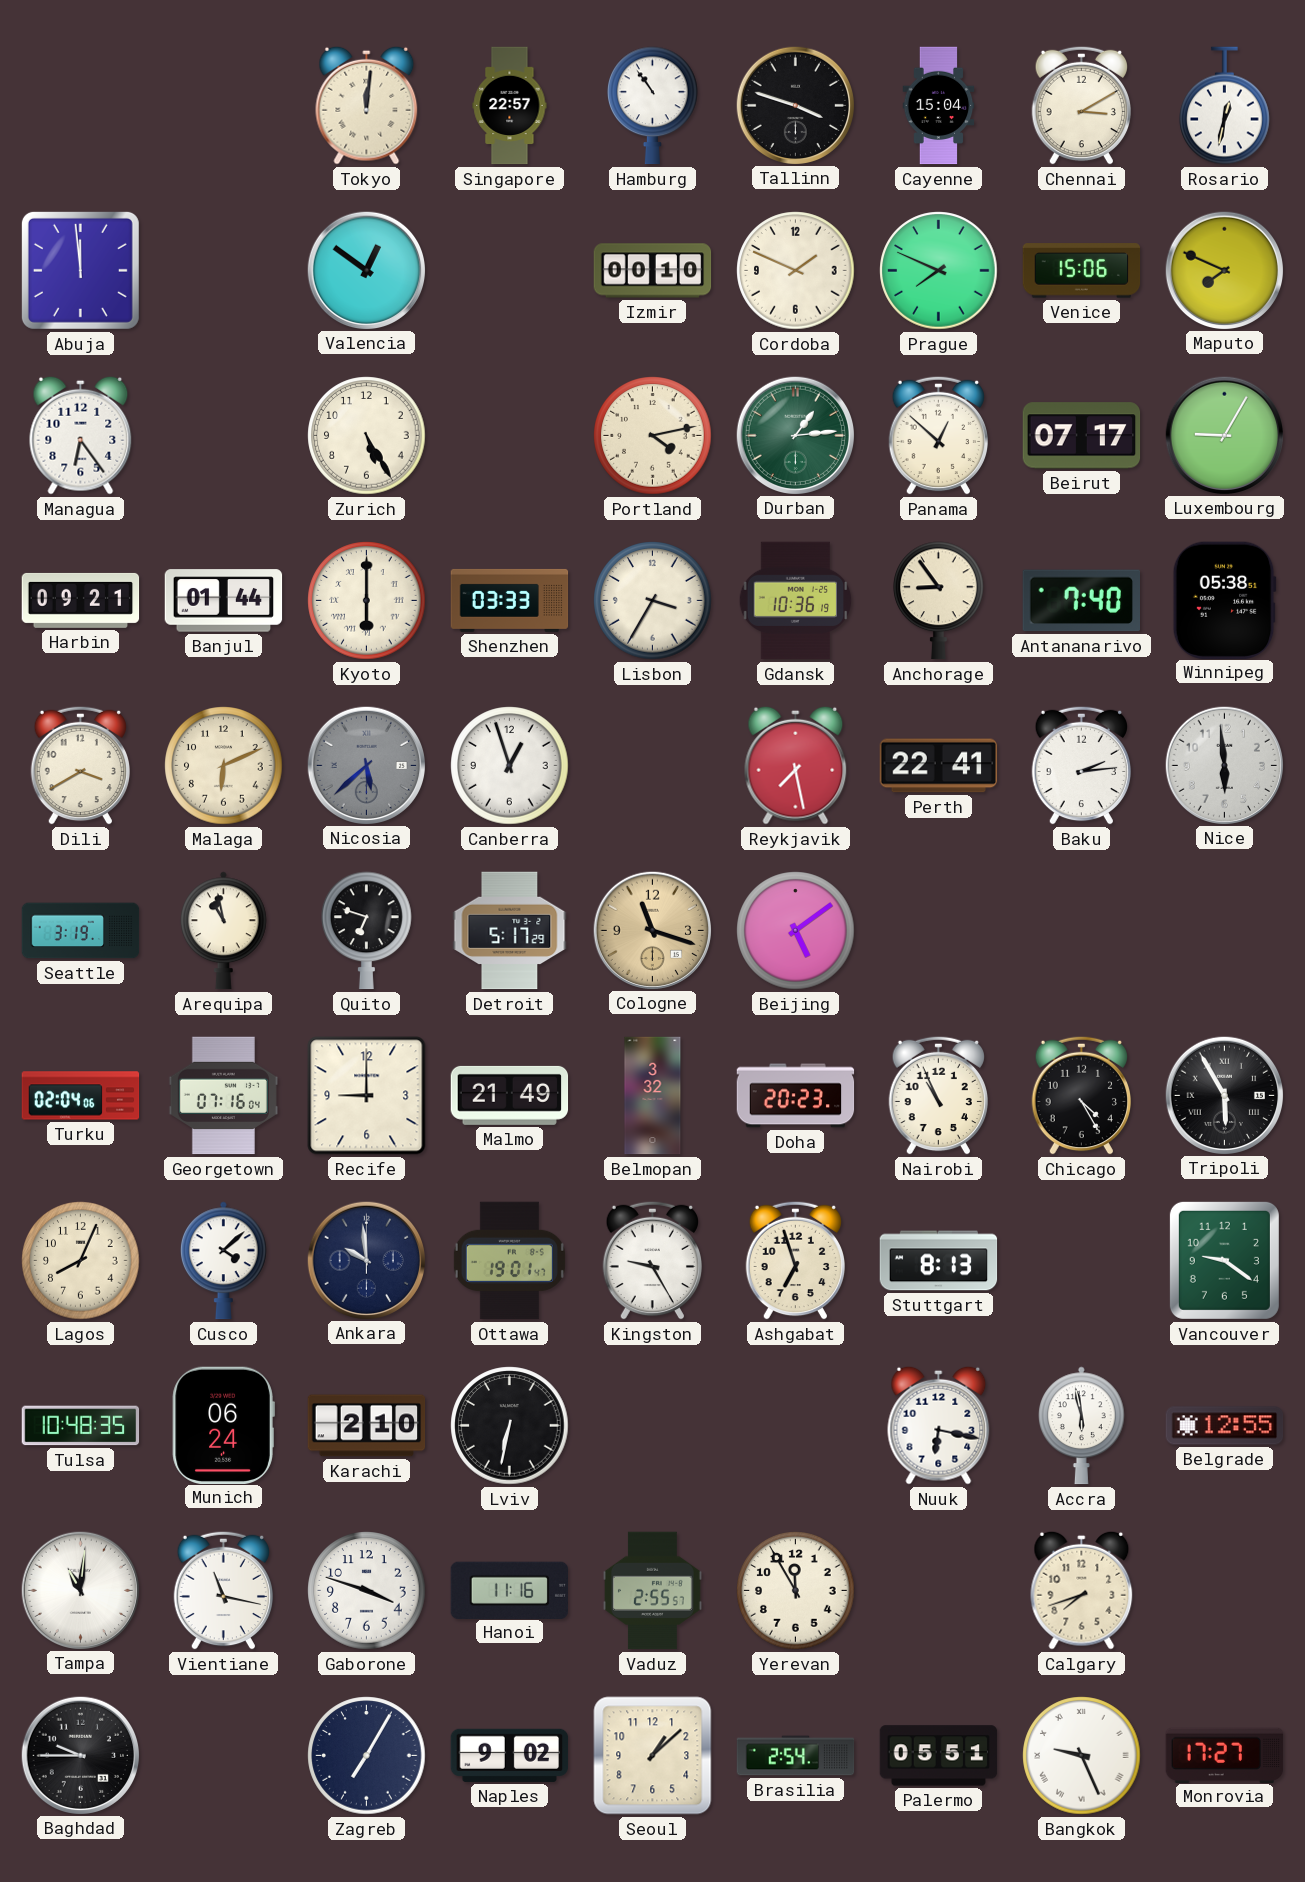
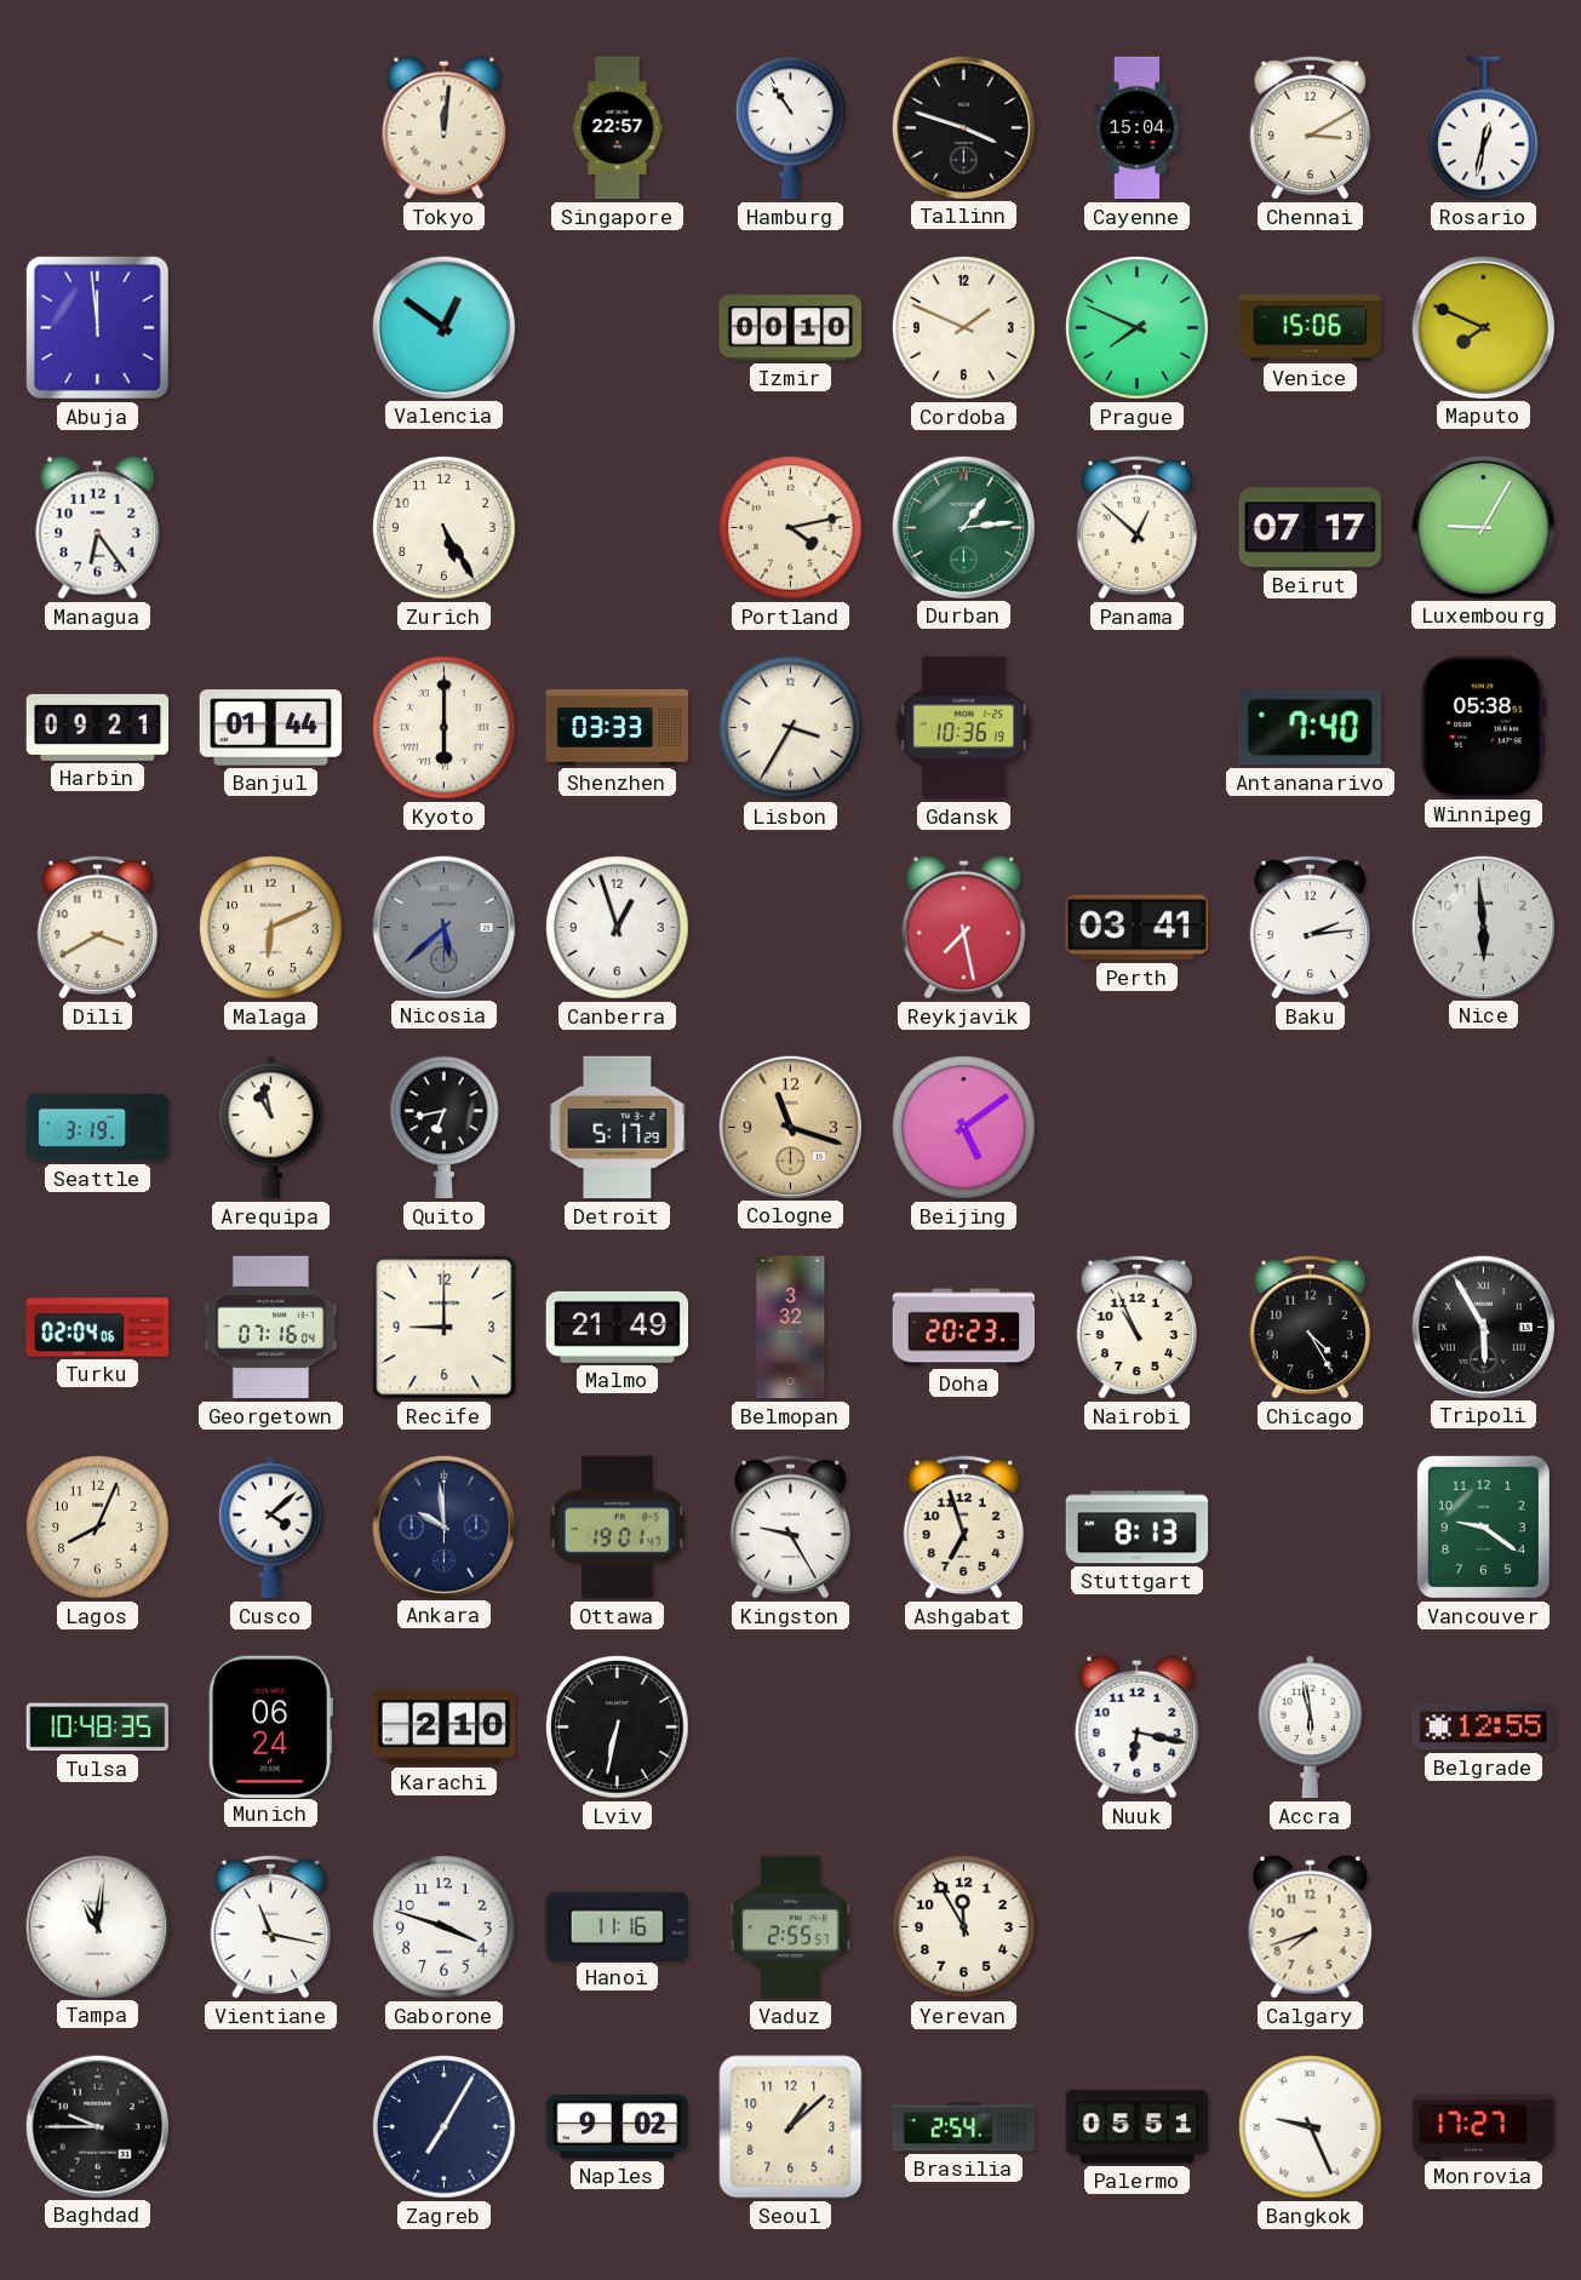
Anchorage: 8:54 -> none (939, 601)
Perth: 22:41 -> 03:41 (1138, 928)
Quito: 6:48 -> 6:43 (445, 1128)
